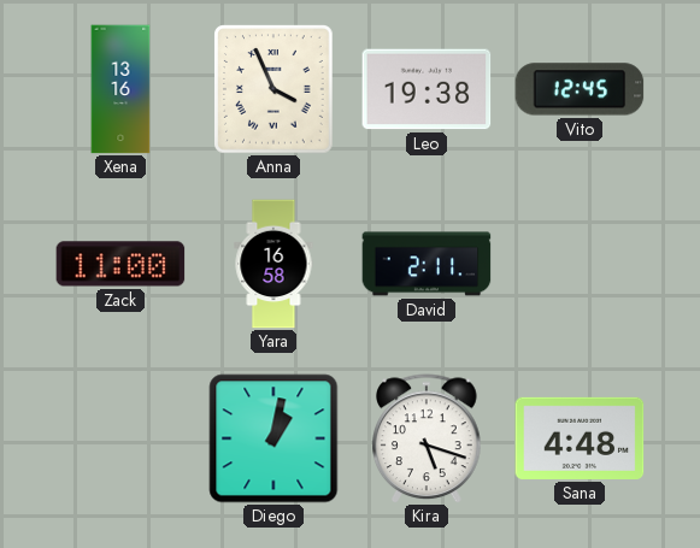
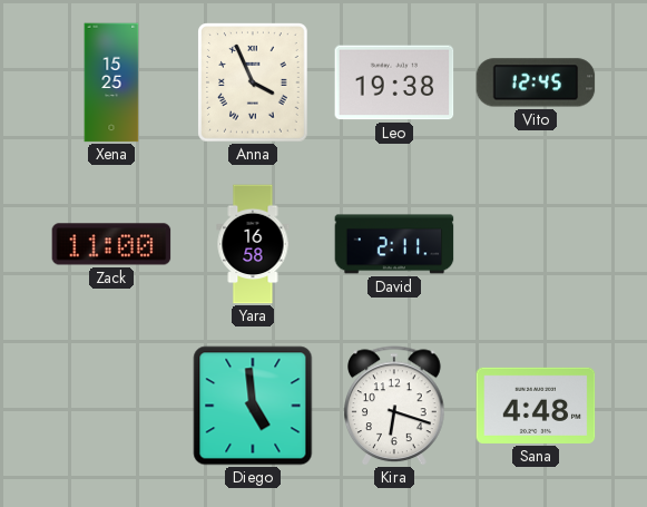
Xena: 13:16 -> 15:25 (111, 82)
Diego: 1:02 -> 4:59 (253, 406)
Kira: 5:18 -> 6:18 (395, 406)
